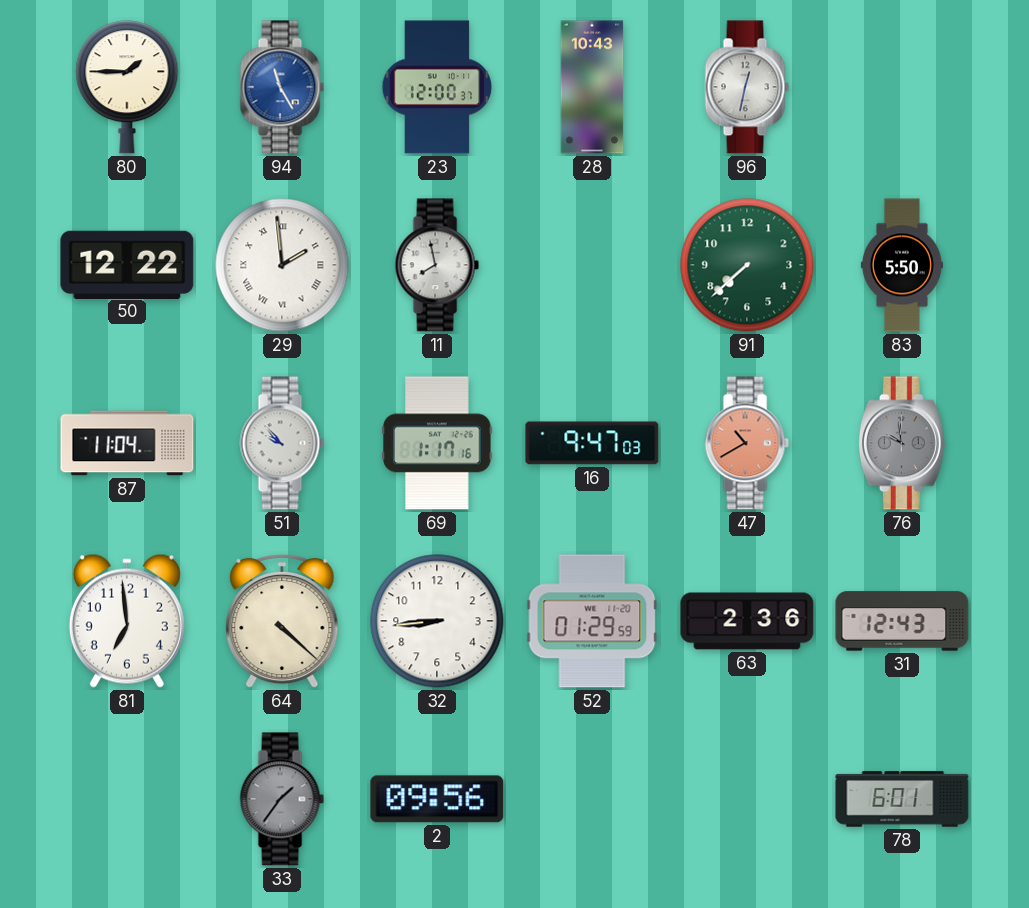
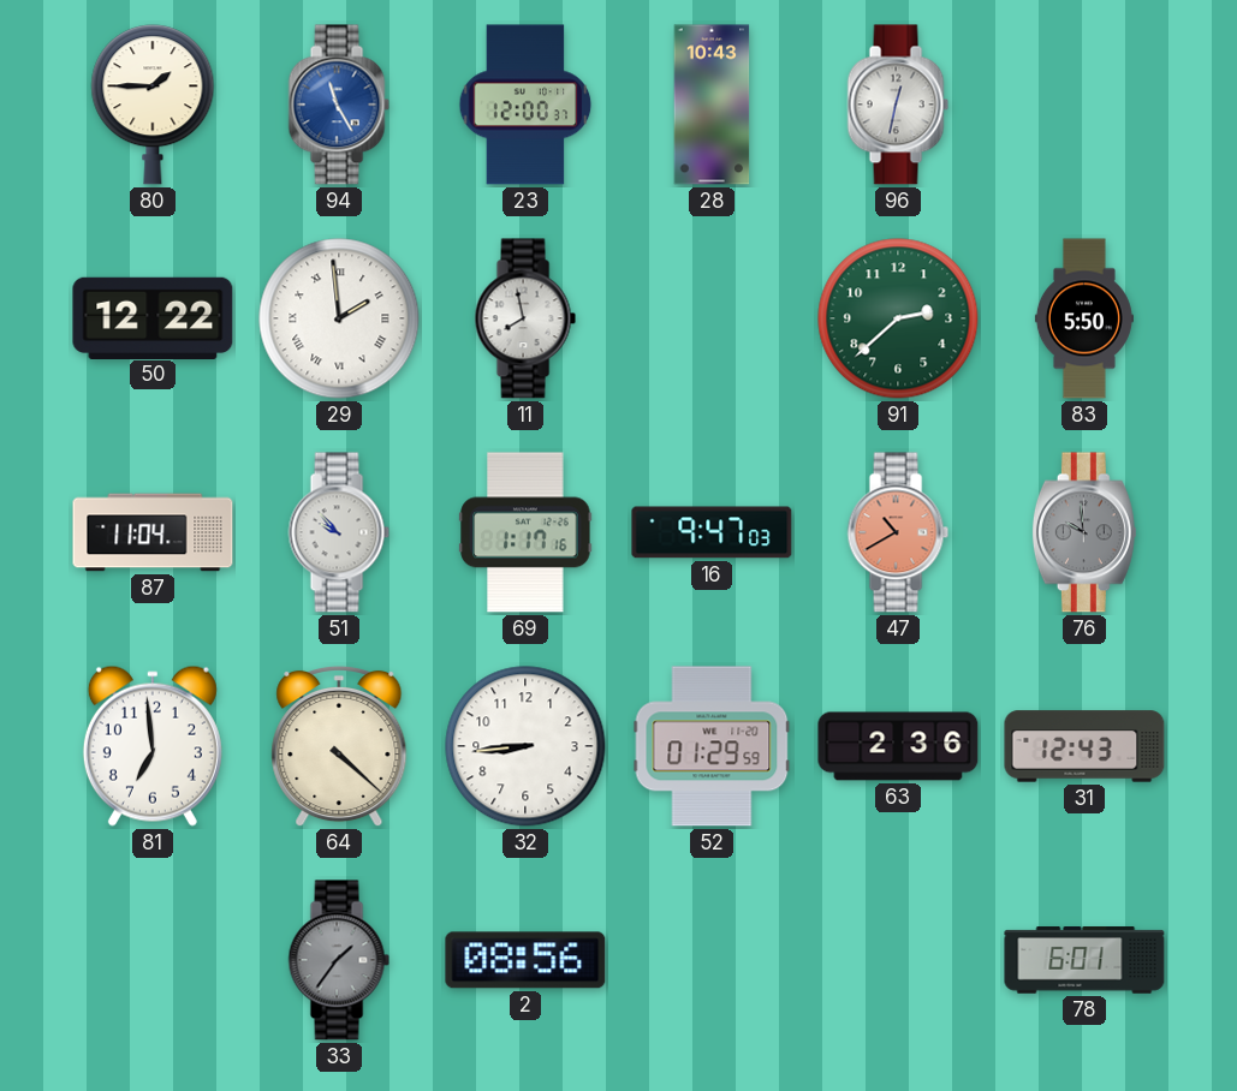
91: 7:38 -> 2:38 (898, 318)
2: 09:56 -> 08:56 (525, 960)
